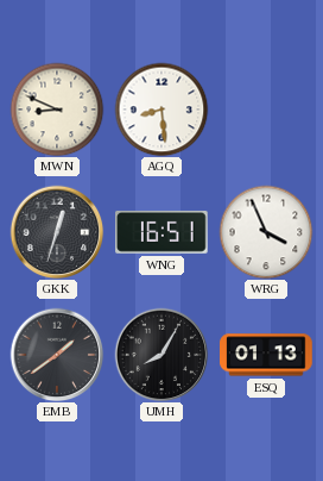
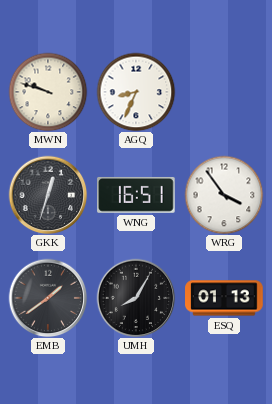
MWN: 8:49 -> 9:48 (48, 92)
AGQ: 8:29 -> 8:34 (136, 92)
WRG: 3:56 -> 3:54 (224, 195)
